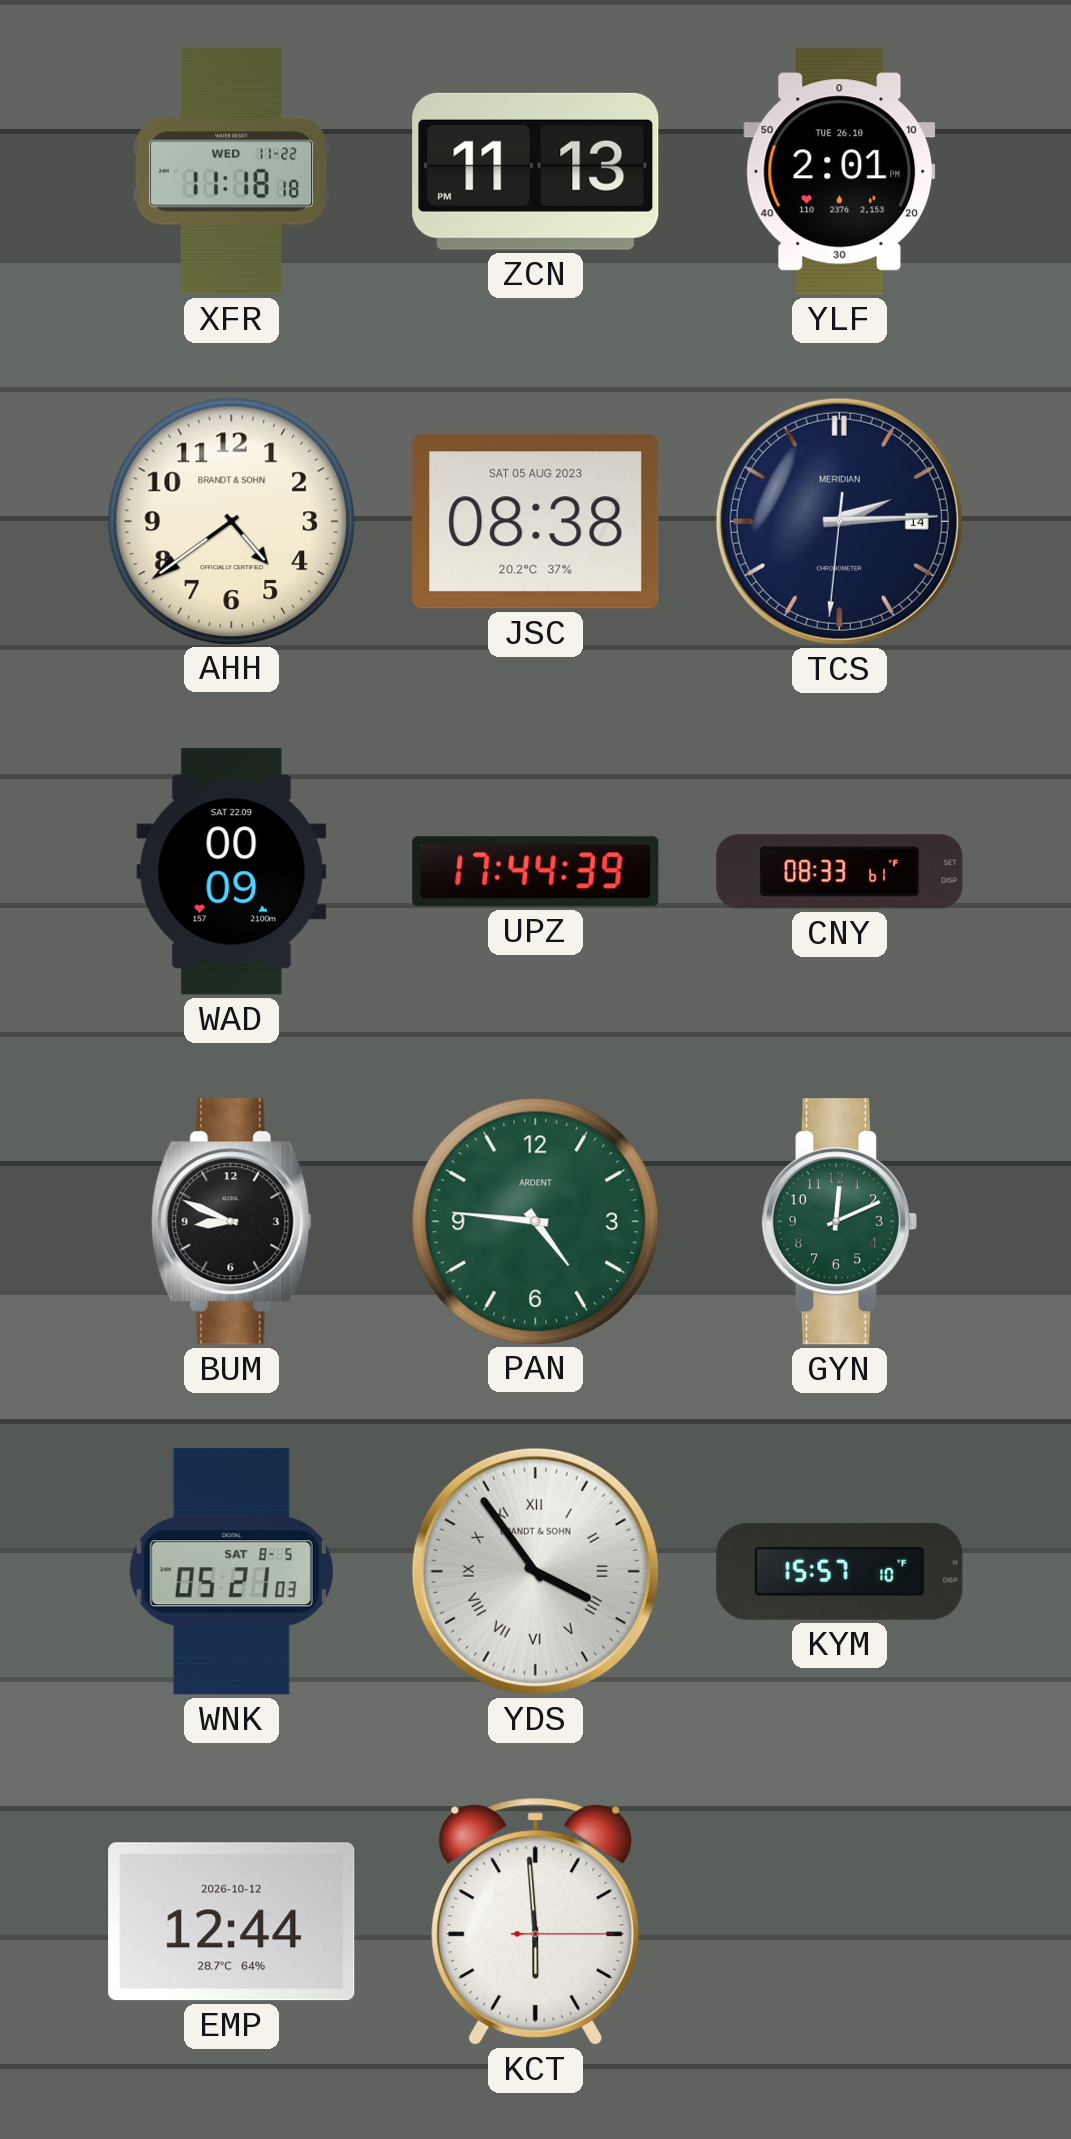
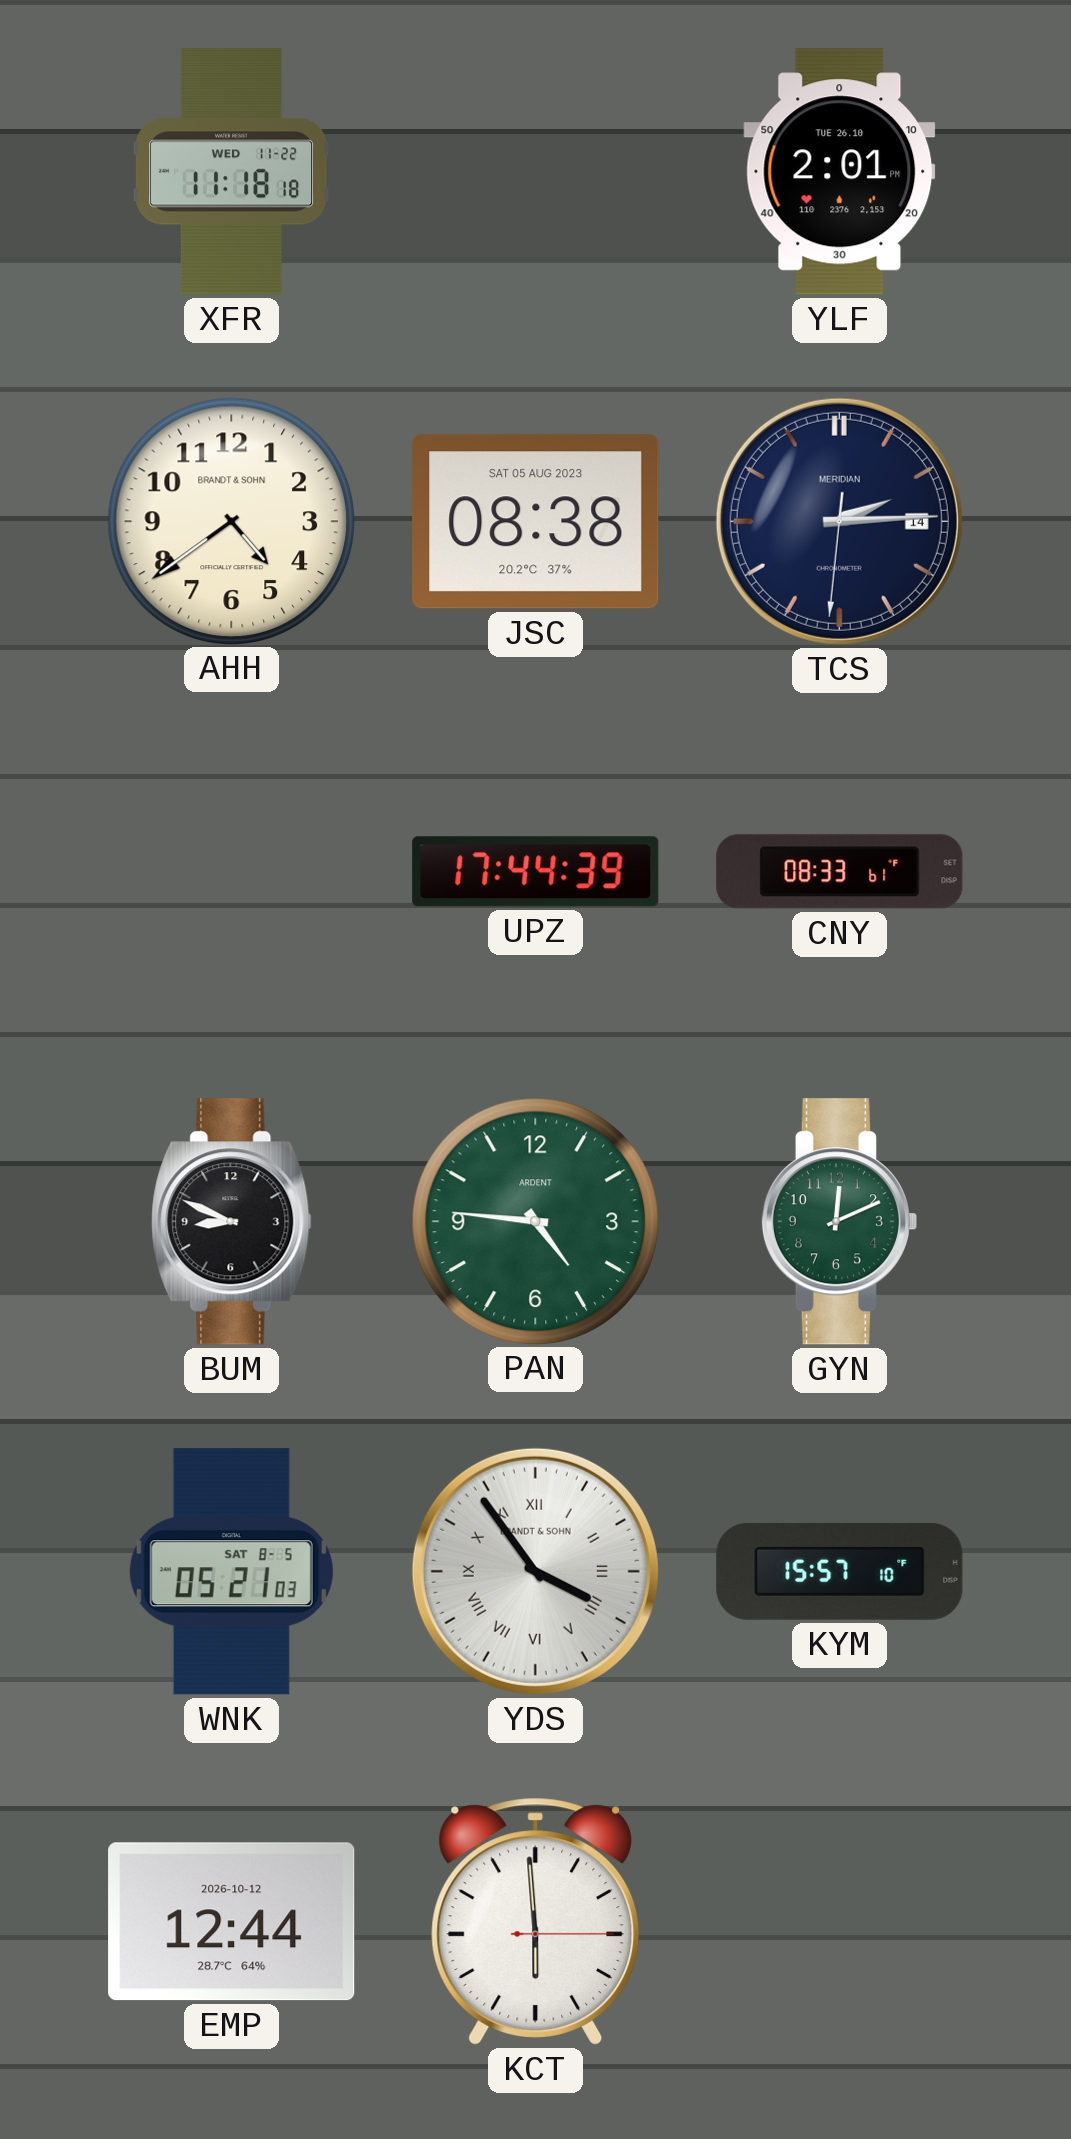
ZCN: 11:13 -> none (536, 171)
WAD: 00:09 -> none (232, 872)
